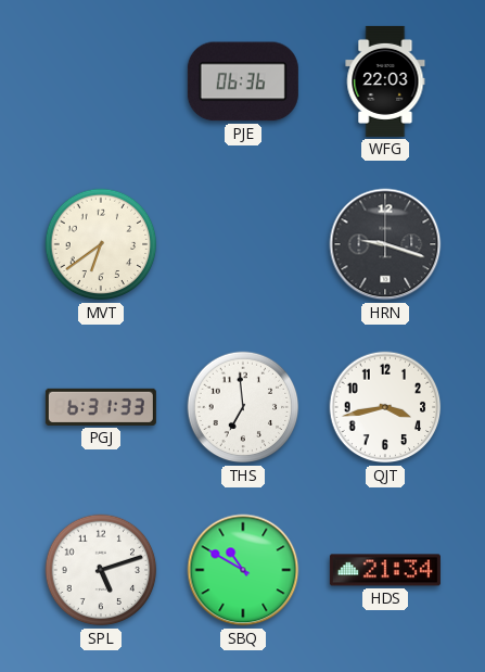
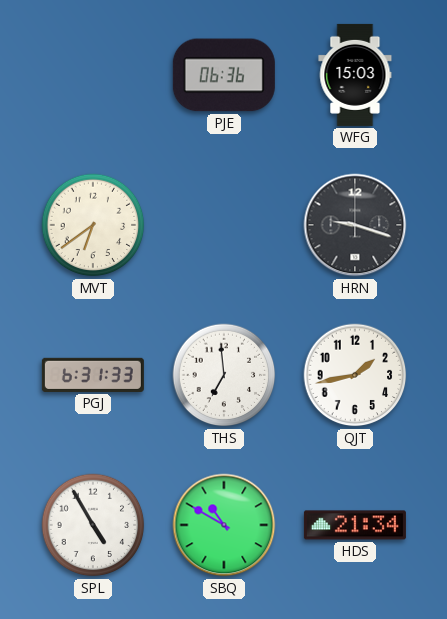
WFG: 22:03 -> 15:03 (355, 75)
QJT: 3:43 -> 1:43 (355, 375)
SPL: 5:12 -> 4:55 (93, 525)
